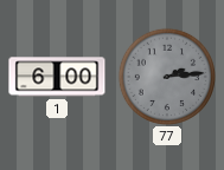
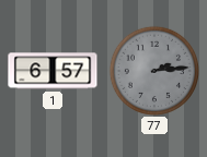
1: 6:00 -> 6:57 (53, 71)
